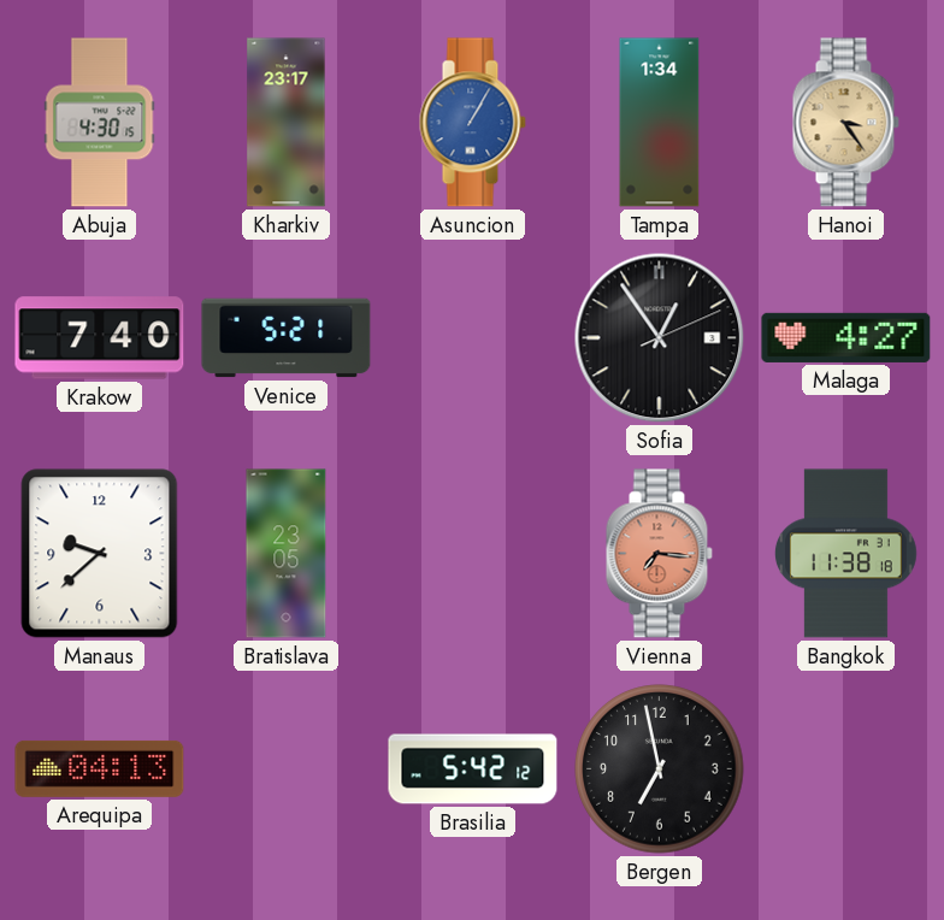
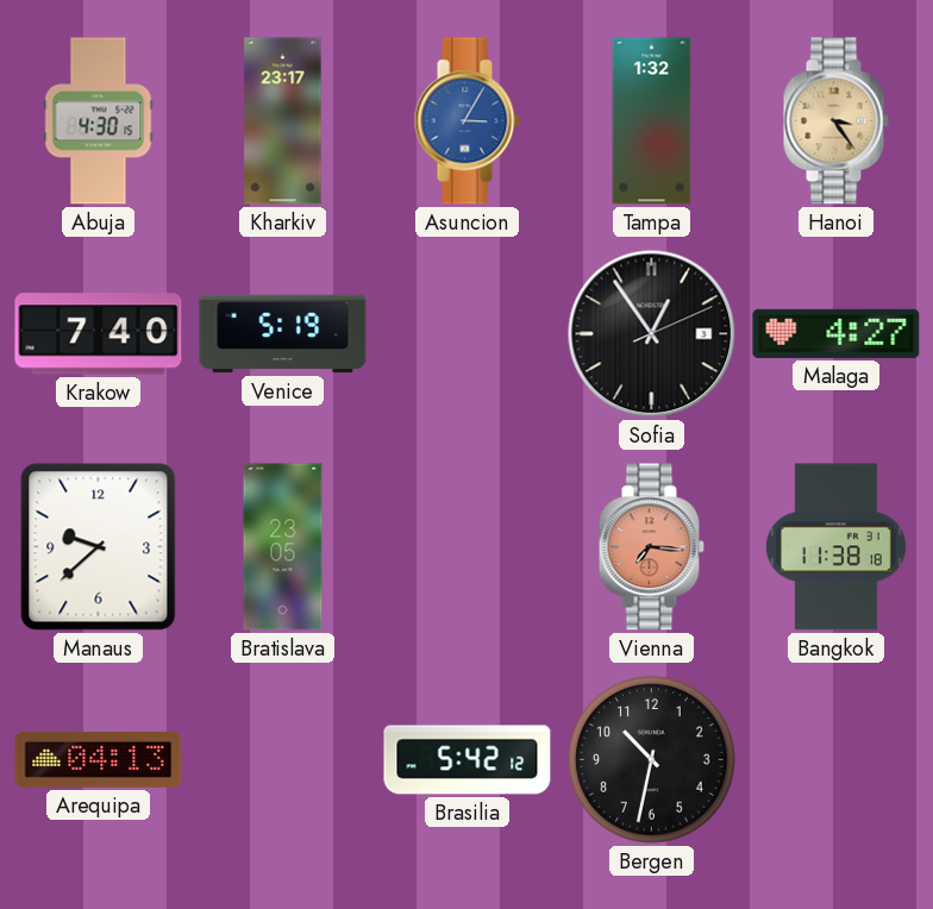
Asuncion: 1:05 -> 3:05 (467, 121)
Tampa: 1:34 -> 1:32 (652, 121)
Venice: 5:21 -> 5:19 (283, 334)
Bergen: 6:58 -> 10:32 (652, 760)
